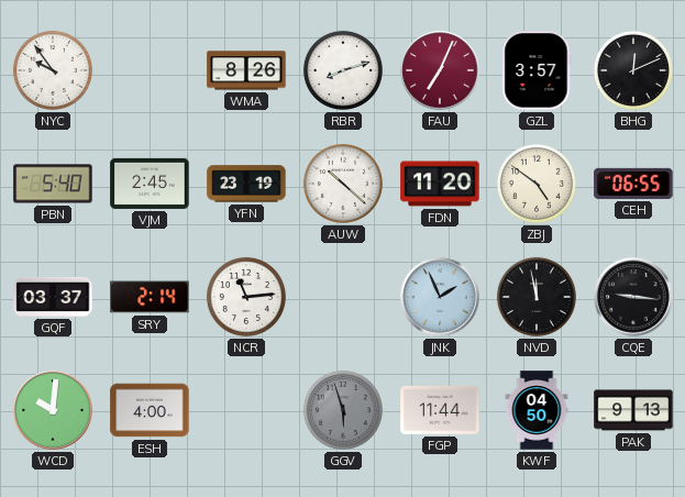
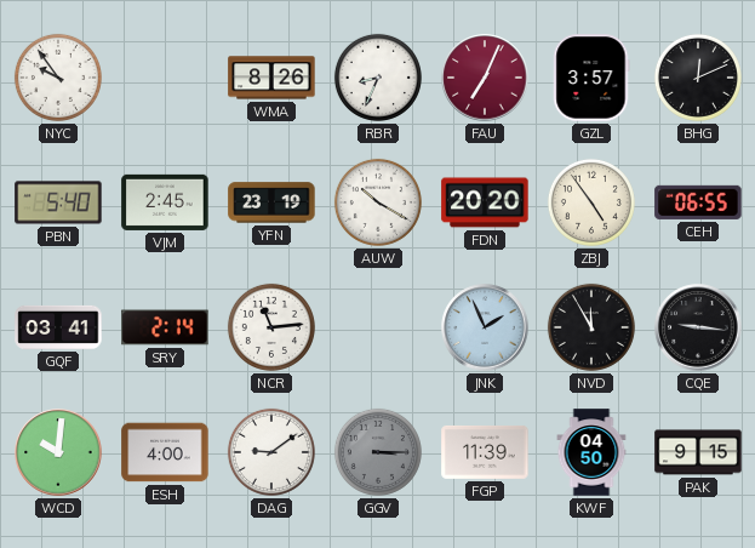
RBR: 8:12 -> 8:34 (378, 78)
AUW: 10:22 -> 10:20 (378, 202)
FDN: 11:20 -> 20:20 (485, 202)
ZBJ: 4:51 -> 4:54 (591, 202)
GQF: 03:37 -> 03:41 (58, 327)
NVD: 11:58 -> 11:55 (591, 327)
DAG: none -> 9:09 (271, 452)
GGV: 5:57 -> 3:15 (378, 452)
FGP: 11:44 -> 11:39 (485, 452)
PAK: 9:13 -> 9:15 (698, 452)
